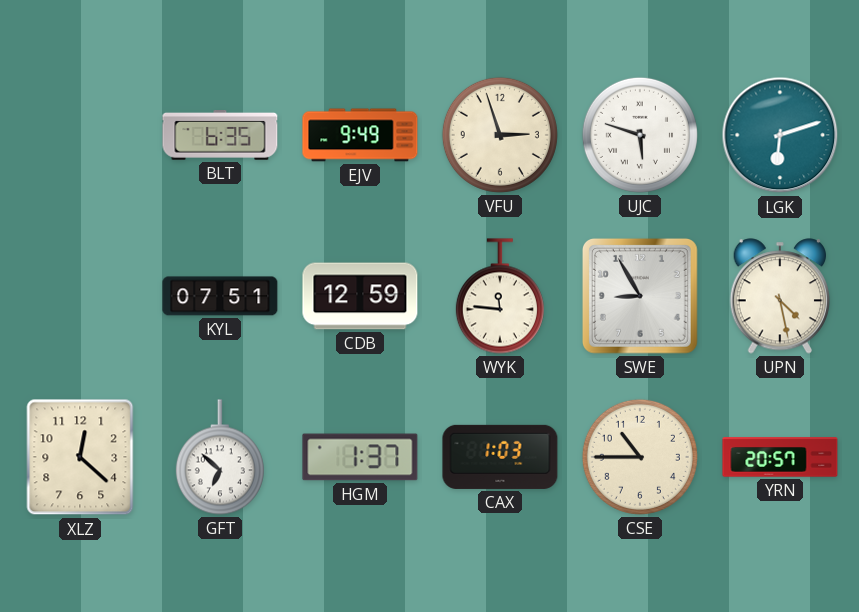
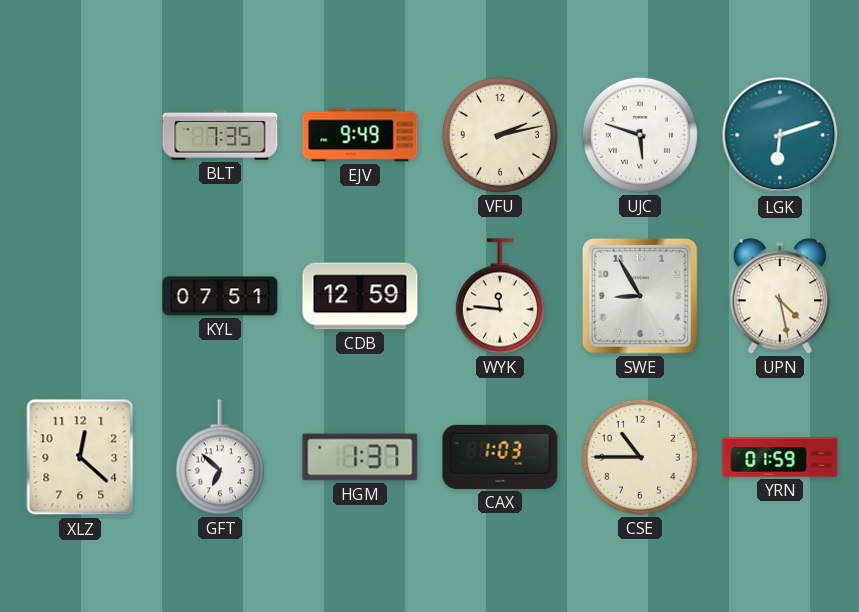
BLT: 6:35 -> 7:35 (220, 136)
VFU: 2:57 -> 2:13 (500, 135)
YRN: 20:57 -> 01:59 (780, 457)
